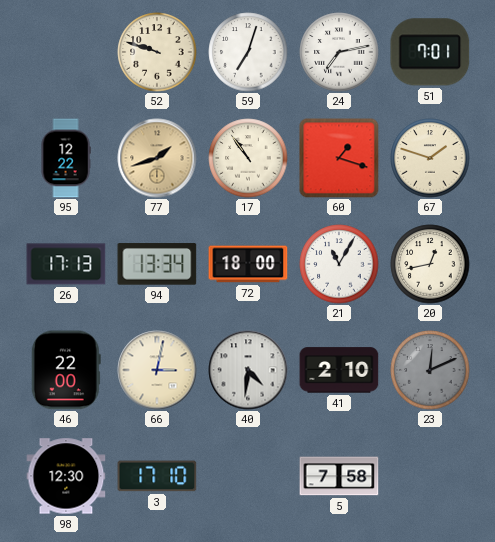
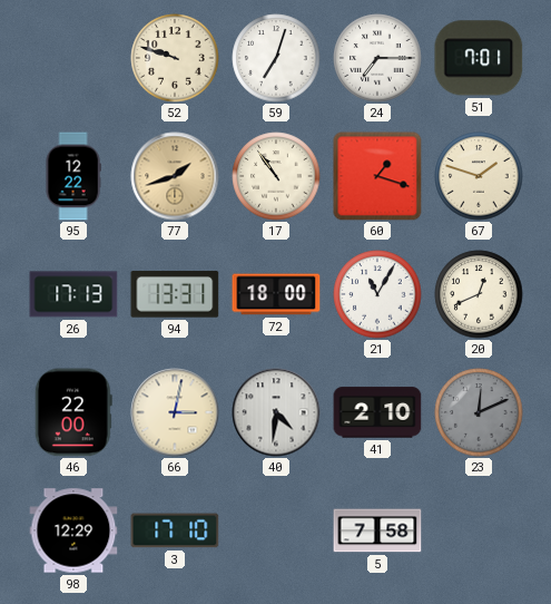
24: 7:13 -> 7:15 (377, 58)
94: 13:34 -> 13:31 (175, 294)
20: 12:43 -> 12:41 (479, 294)
98: 12:30 -> 12:29 (73, 530)
